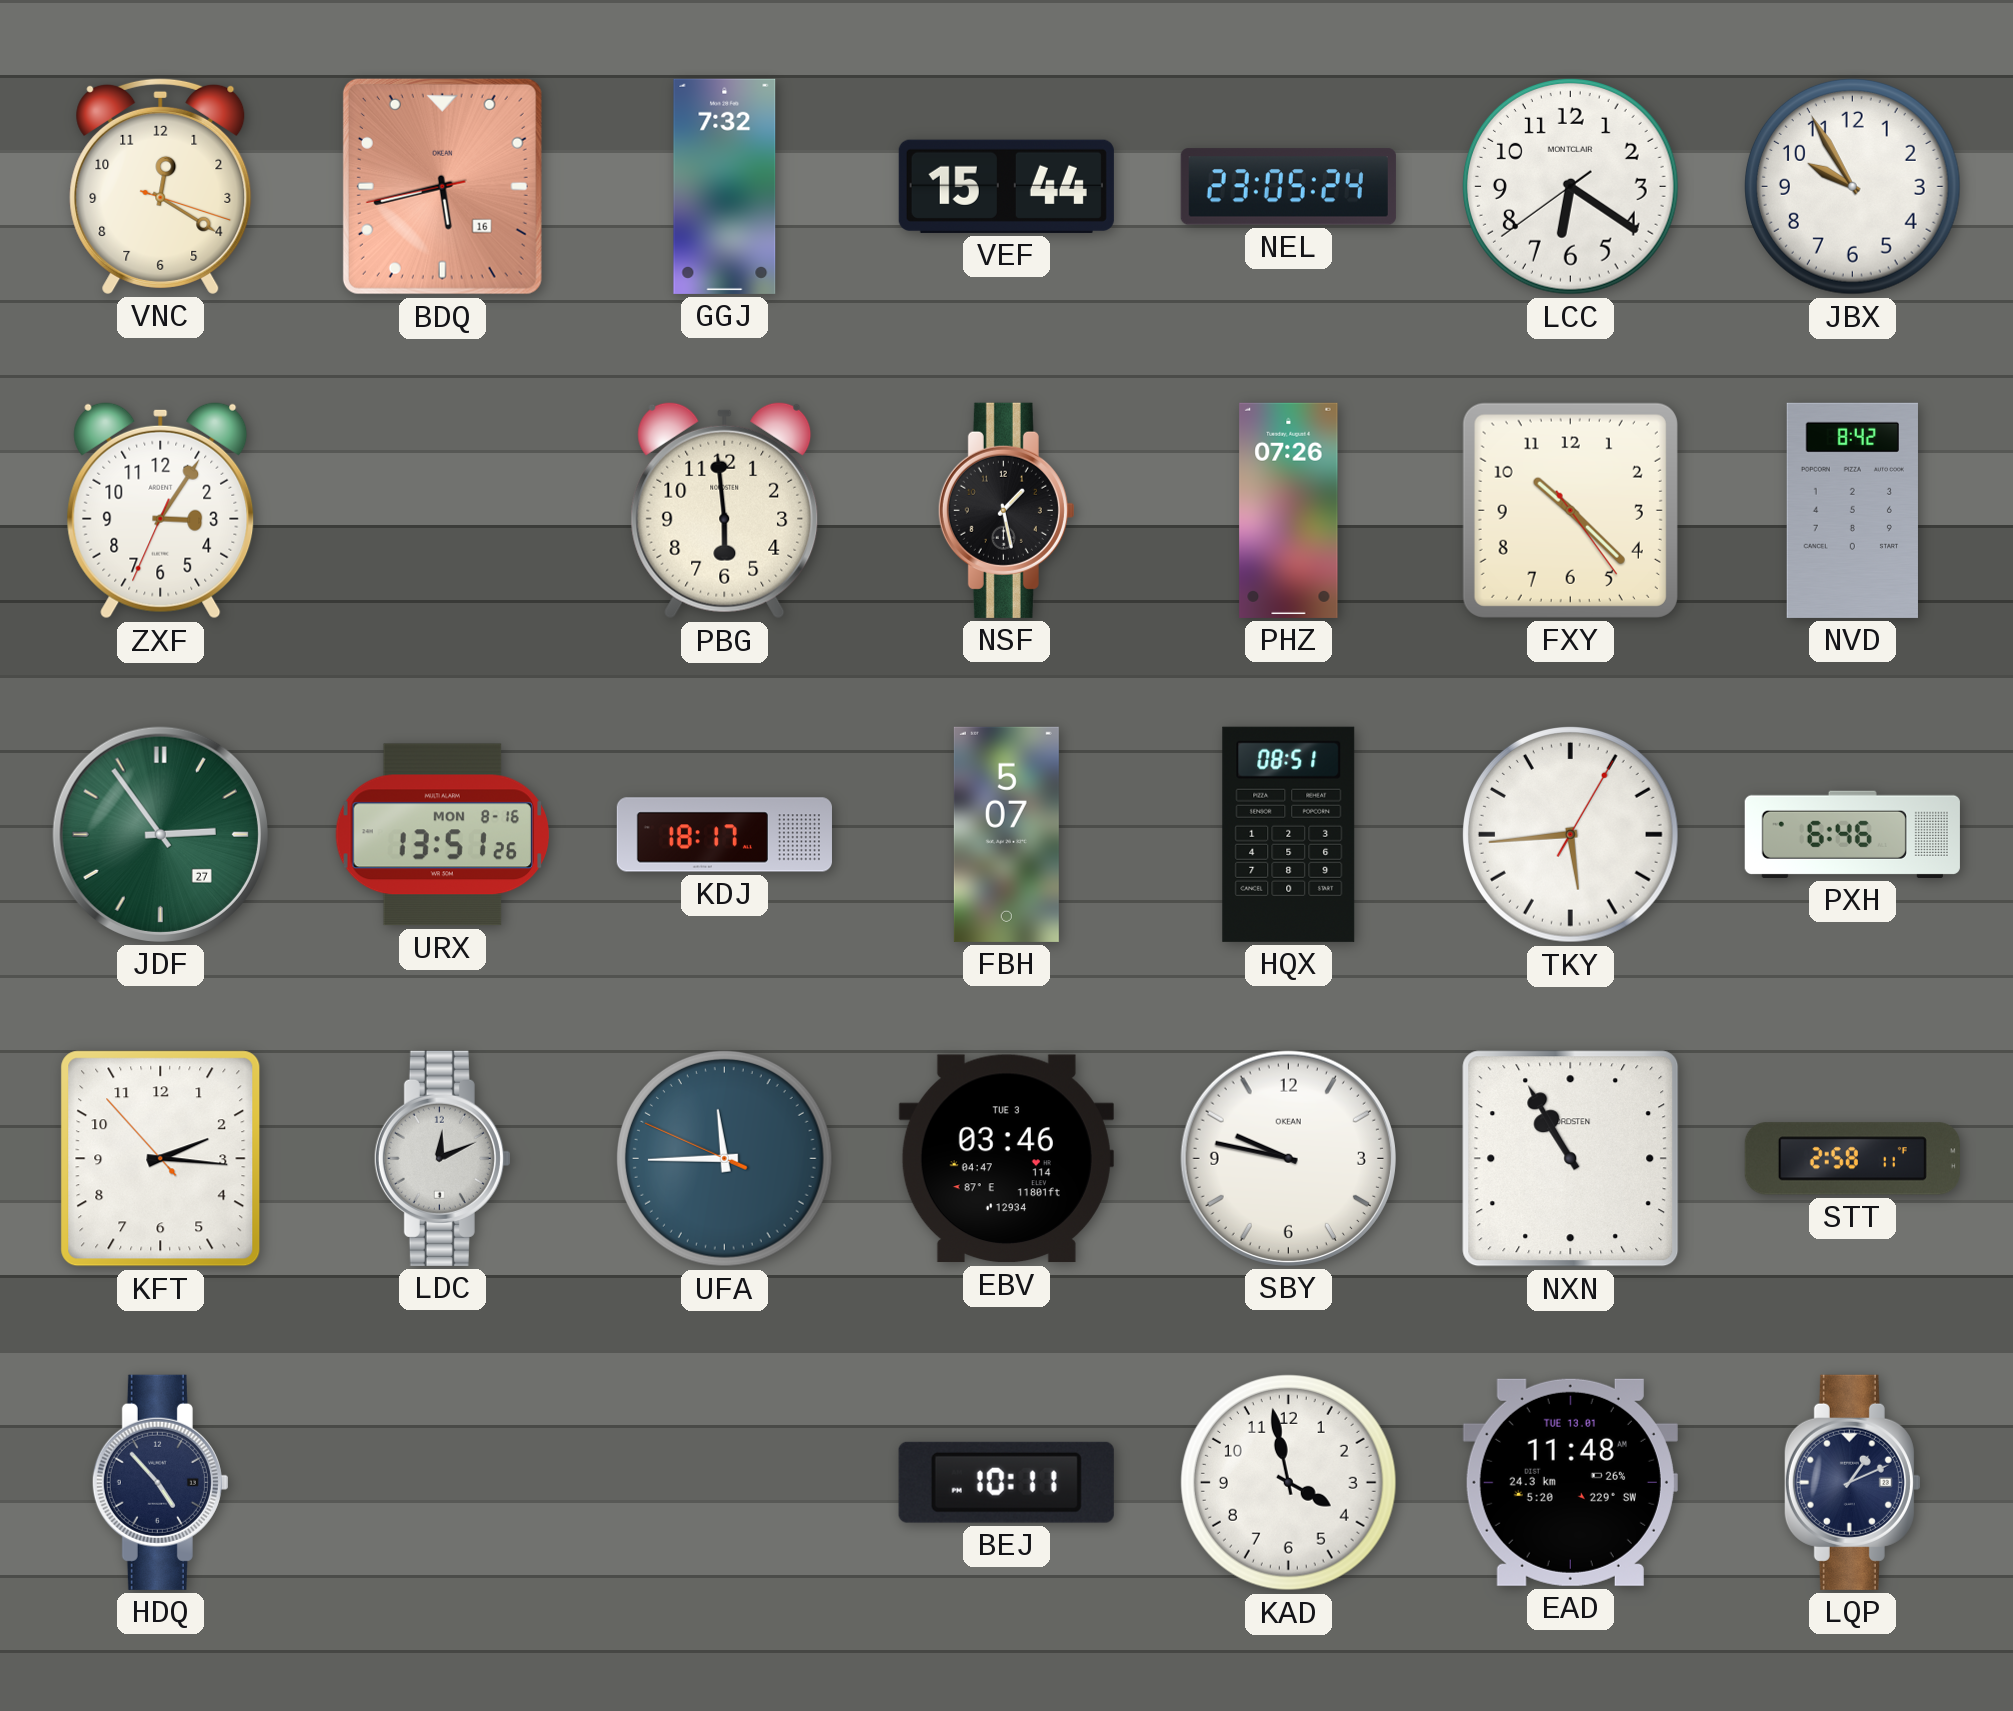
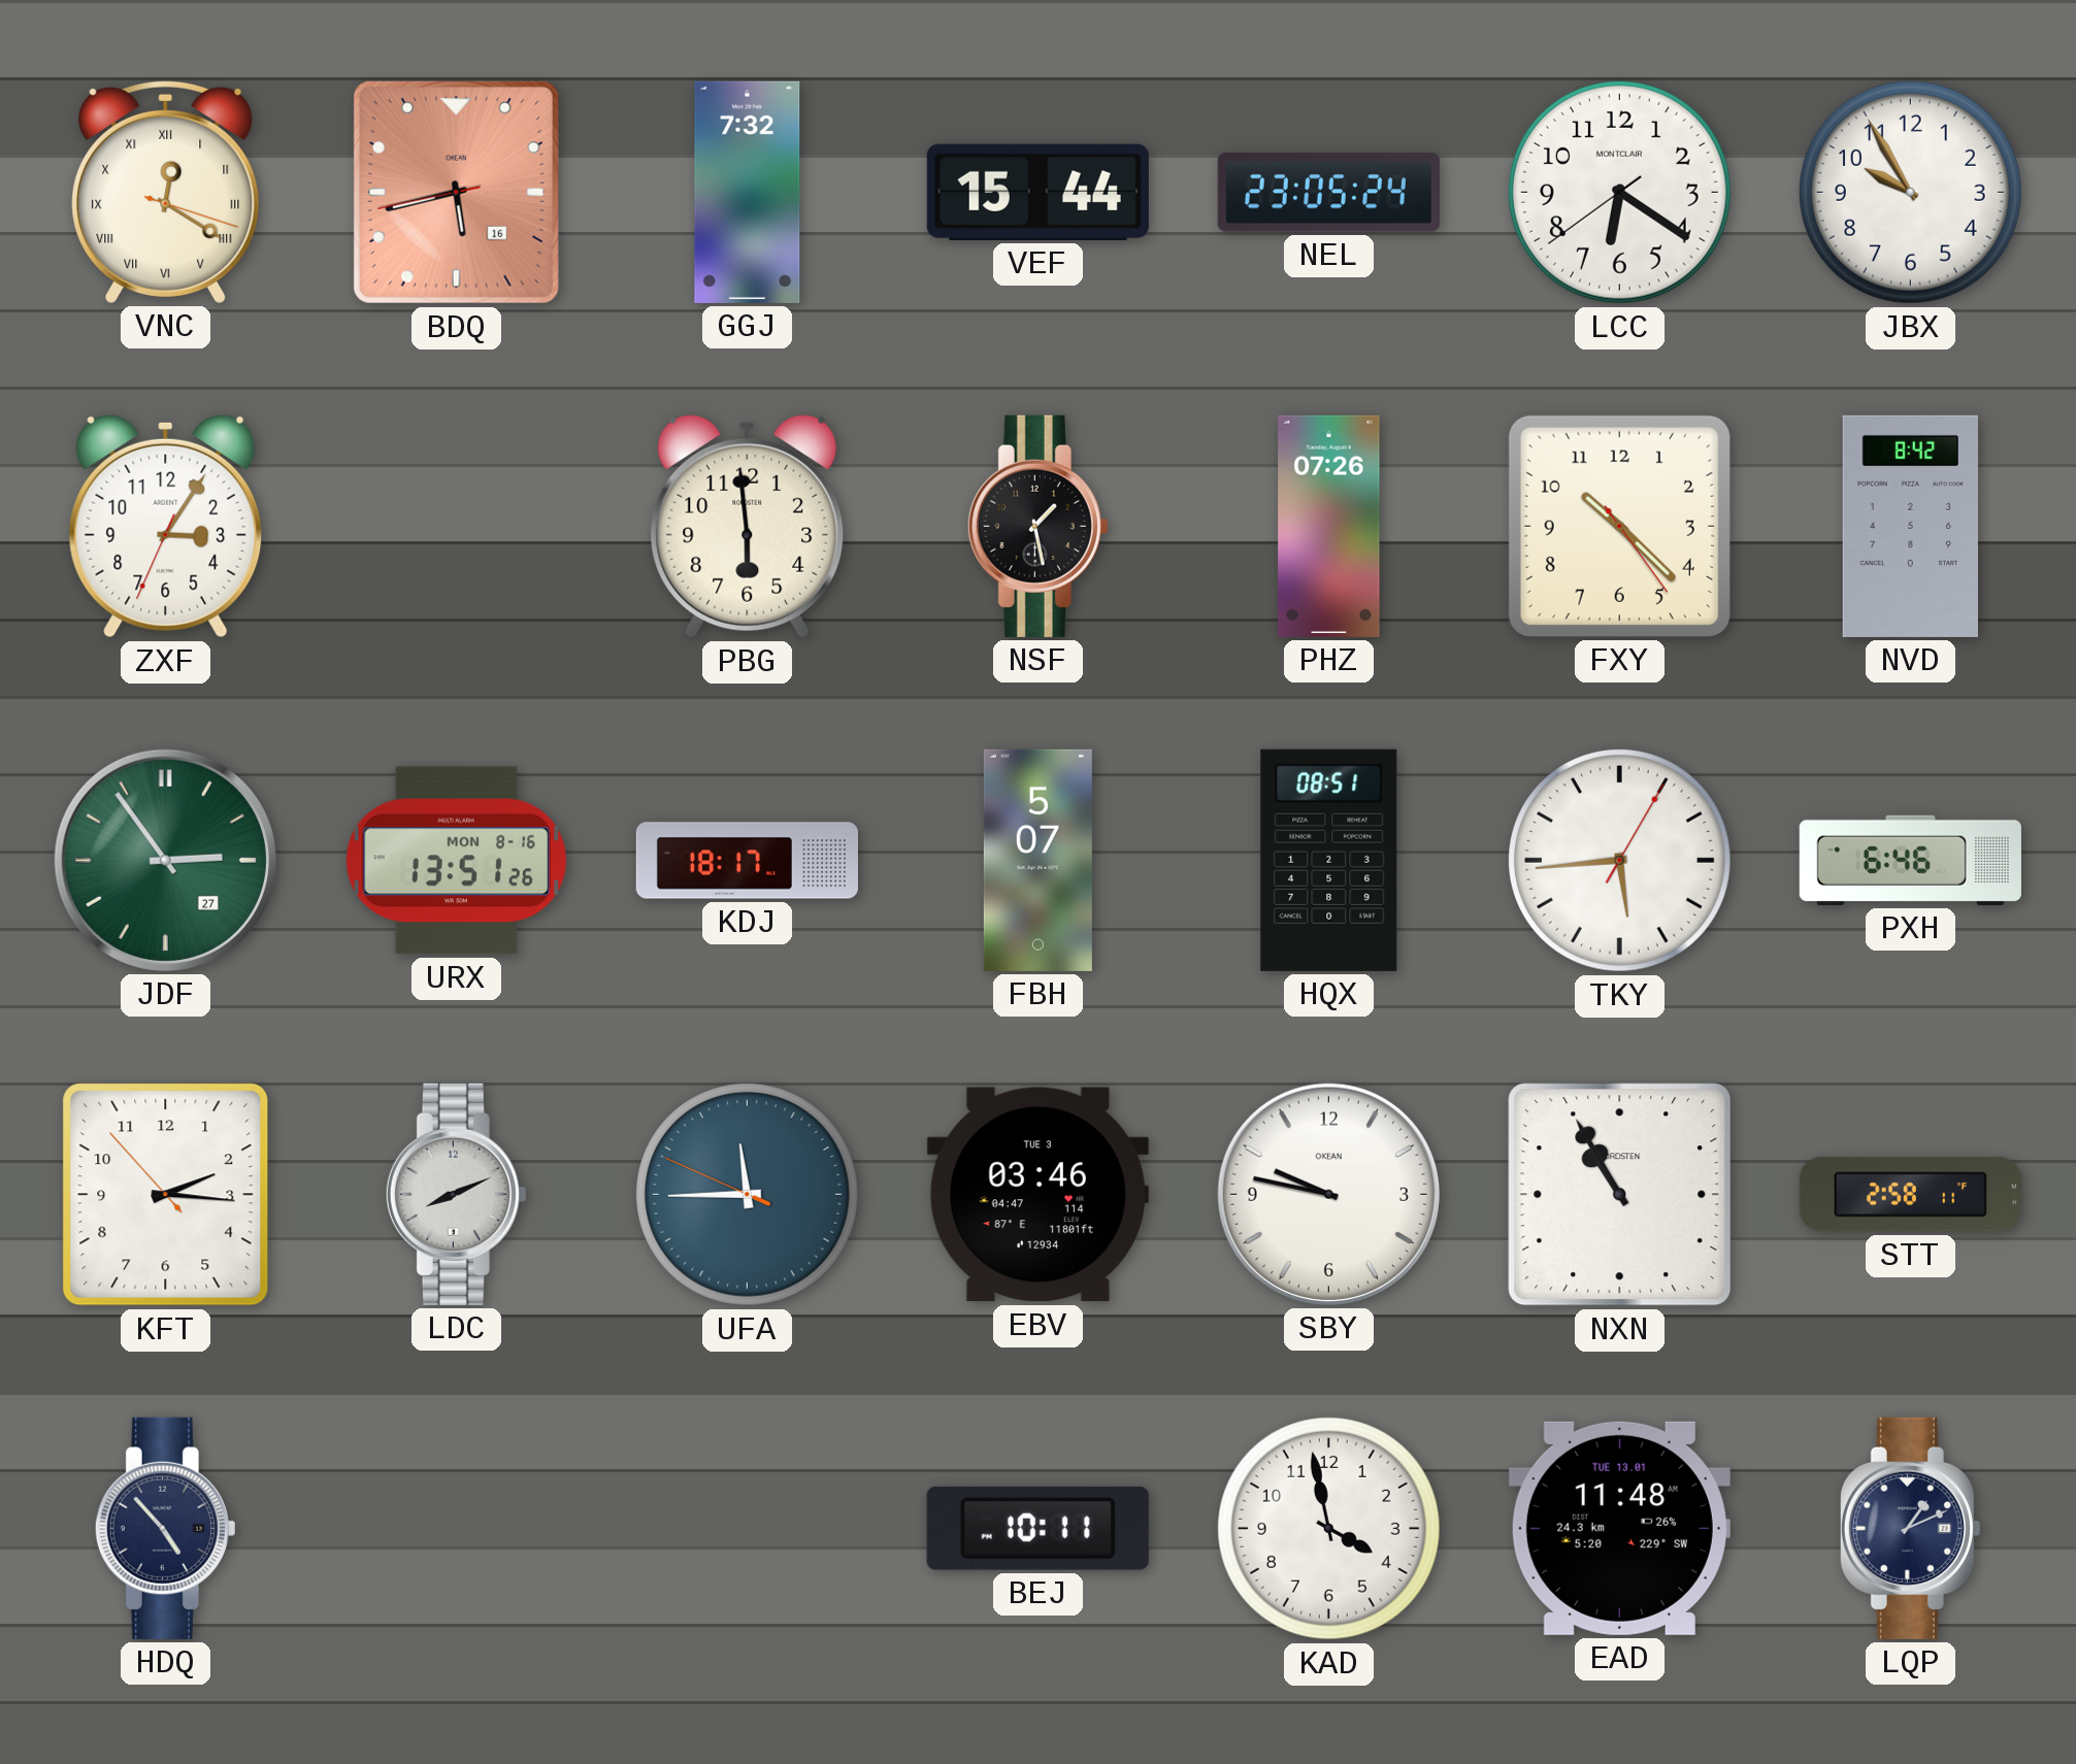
VNC numerals: Arabic -> Roman (166, 192)
LDC: 12:11 -> 8:11 (456, 1194)
